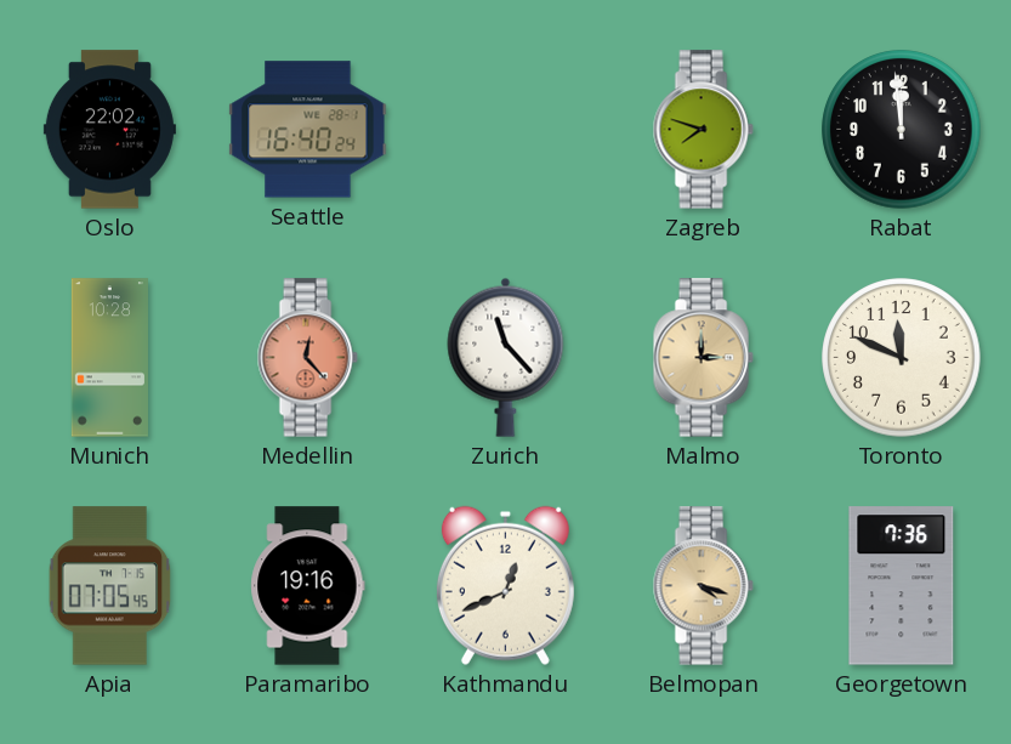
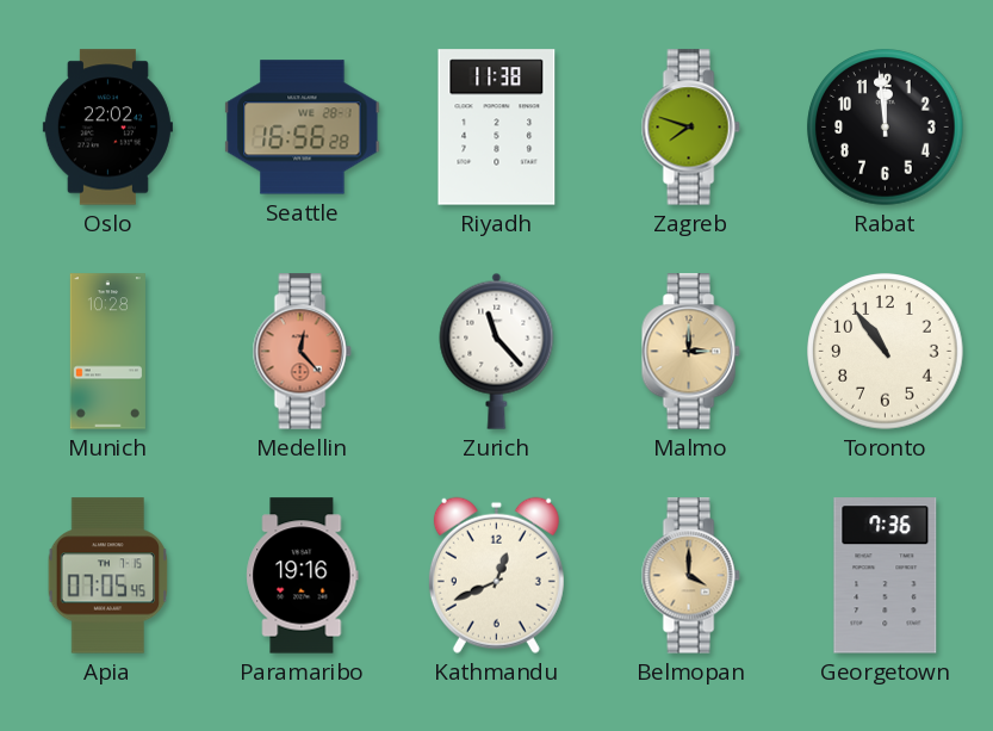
Seattle: 16:40 -> 16:56 (303, 128)
Riyadh: none -> 11:38 (497, 128)
Toronto: 11:49 -> 10:54 (886, 352)
Belmopan: 4:18 -> 4:00 (690, 576)
